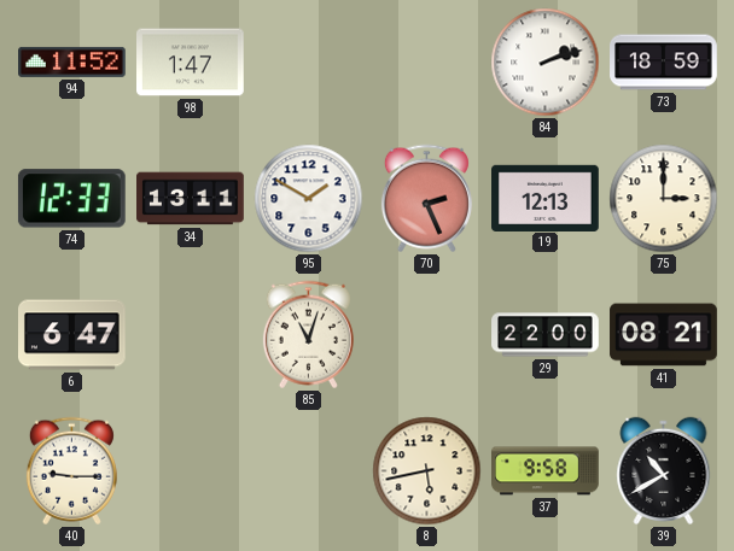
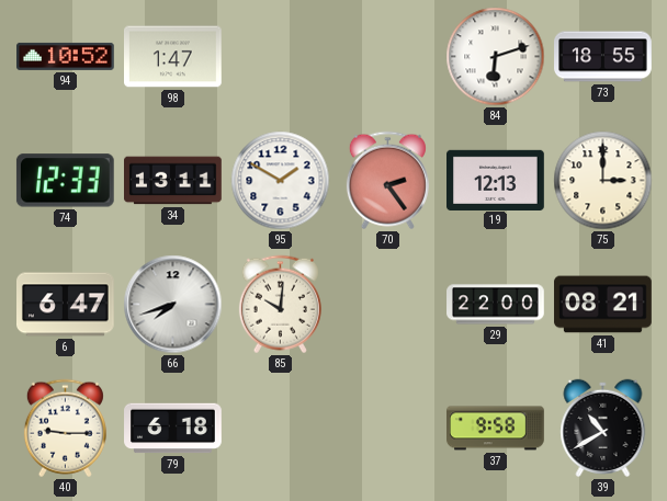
94: 11:52 -> 10:52 (66, 56)
84: 2:12 -> 6:12 (496, 57)
73: 18:59 -> 18:55 (603, 57)
70: 2:26 -> 2:24 (387, 181)
66: none -> 7:42 (173, 305)
85: 11:03 -> 10:01 (280, 305)
79: none -> 6:18 (173, 429)
8: 5:43 -> none (427, 471)
